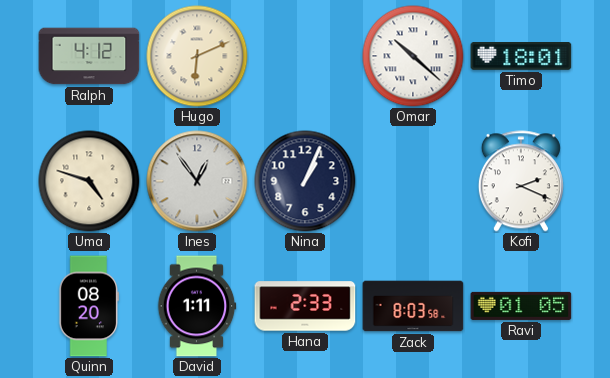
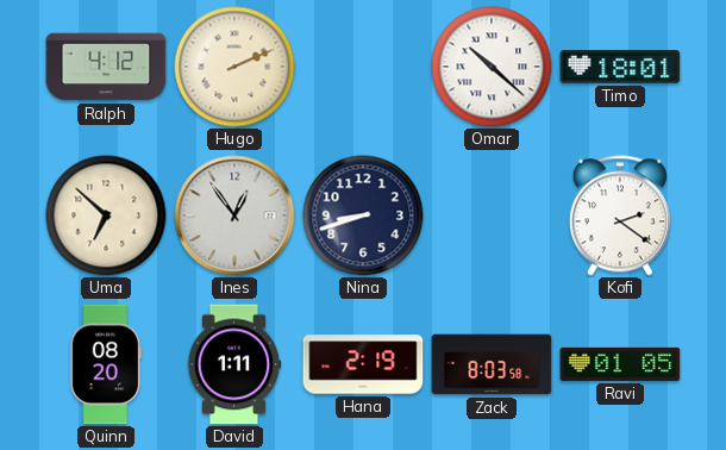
Hugo: 6:11 -> 2:11 (234, 67)
Uma: 4:48 -> 6:52 (106, 215)
Nina: 1:04 -> 8:42 (363, 215)
Kofi: 2:19 -> 2:21 (620, 215)
Hana: 2:33 -> 2:19 (363, 364)
